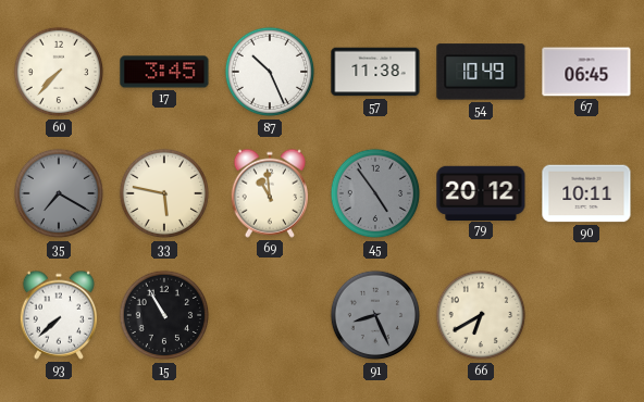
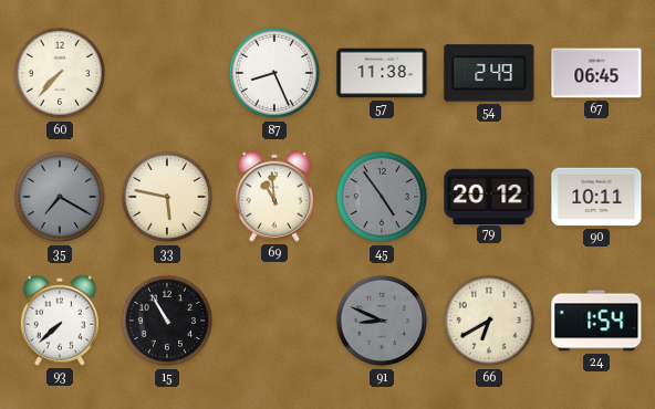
17: 3:45 -> none (164, 72)
87: 10:26 -> 8:26 (274, 73)
54: 10:49 -> 2:49 (489, 73)
91: 8:26 -> 8:49 (382, 321)
24: none -> 1:54 (596, 321)
